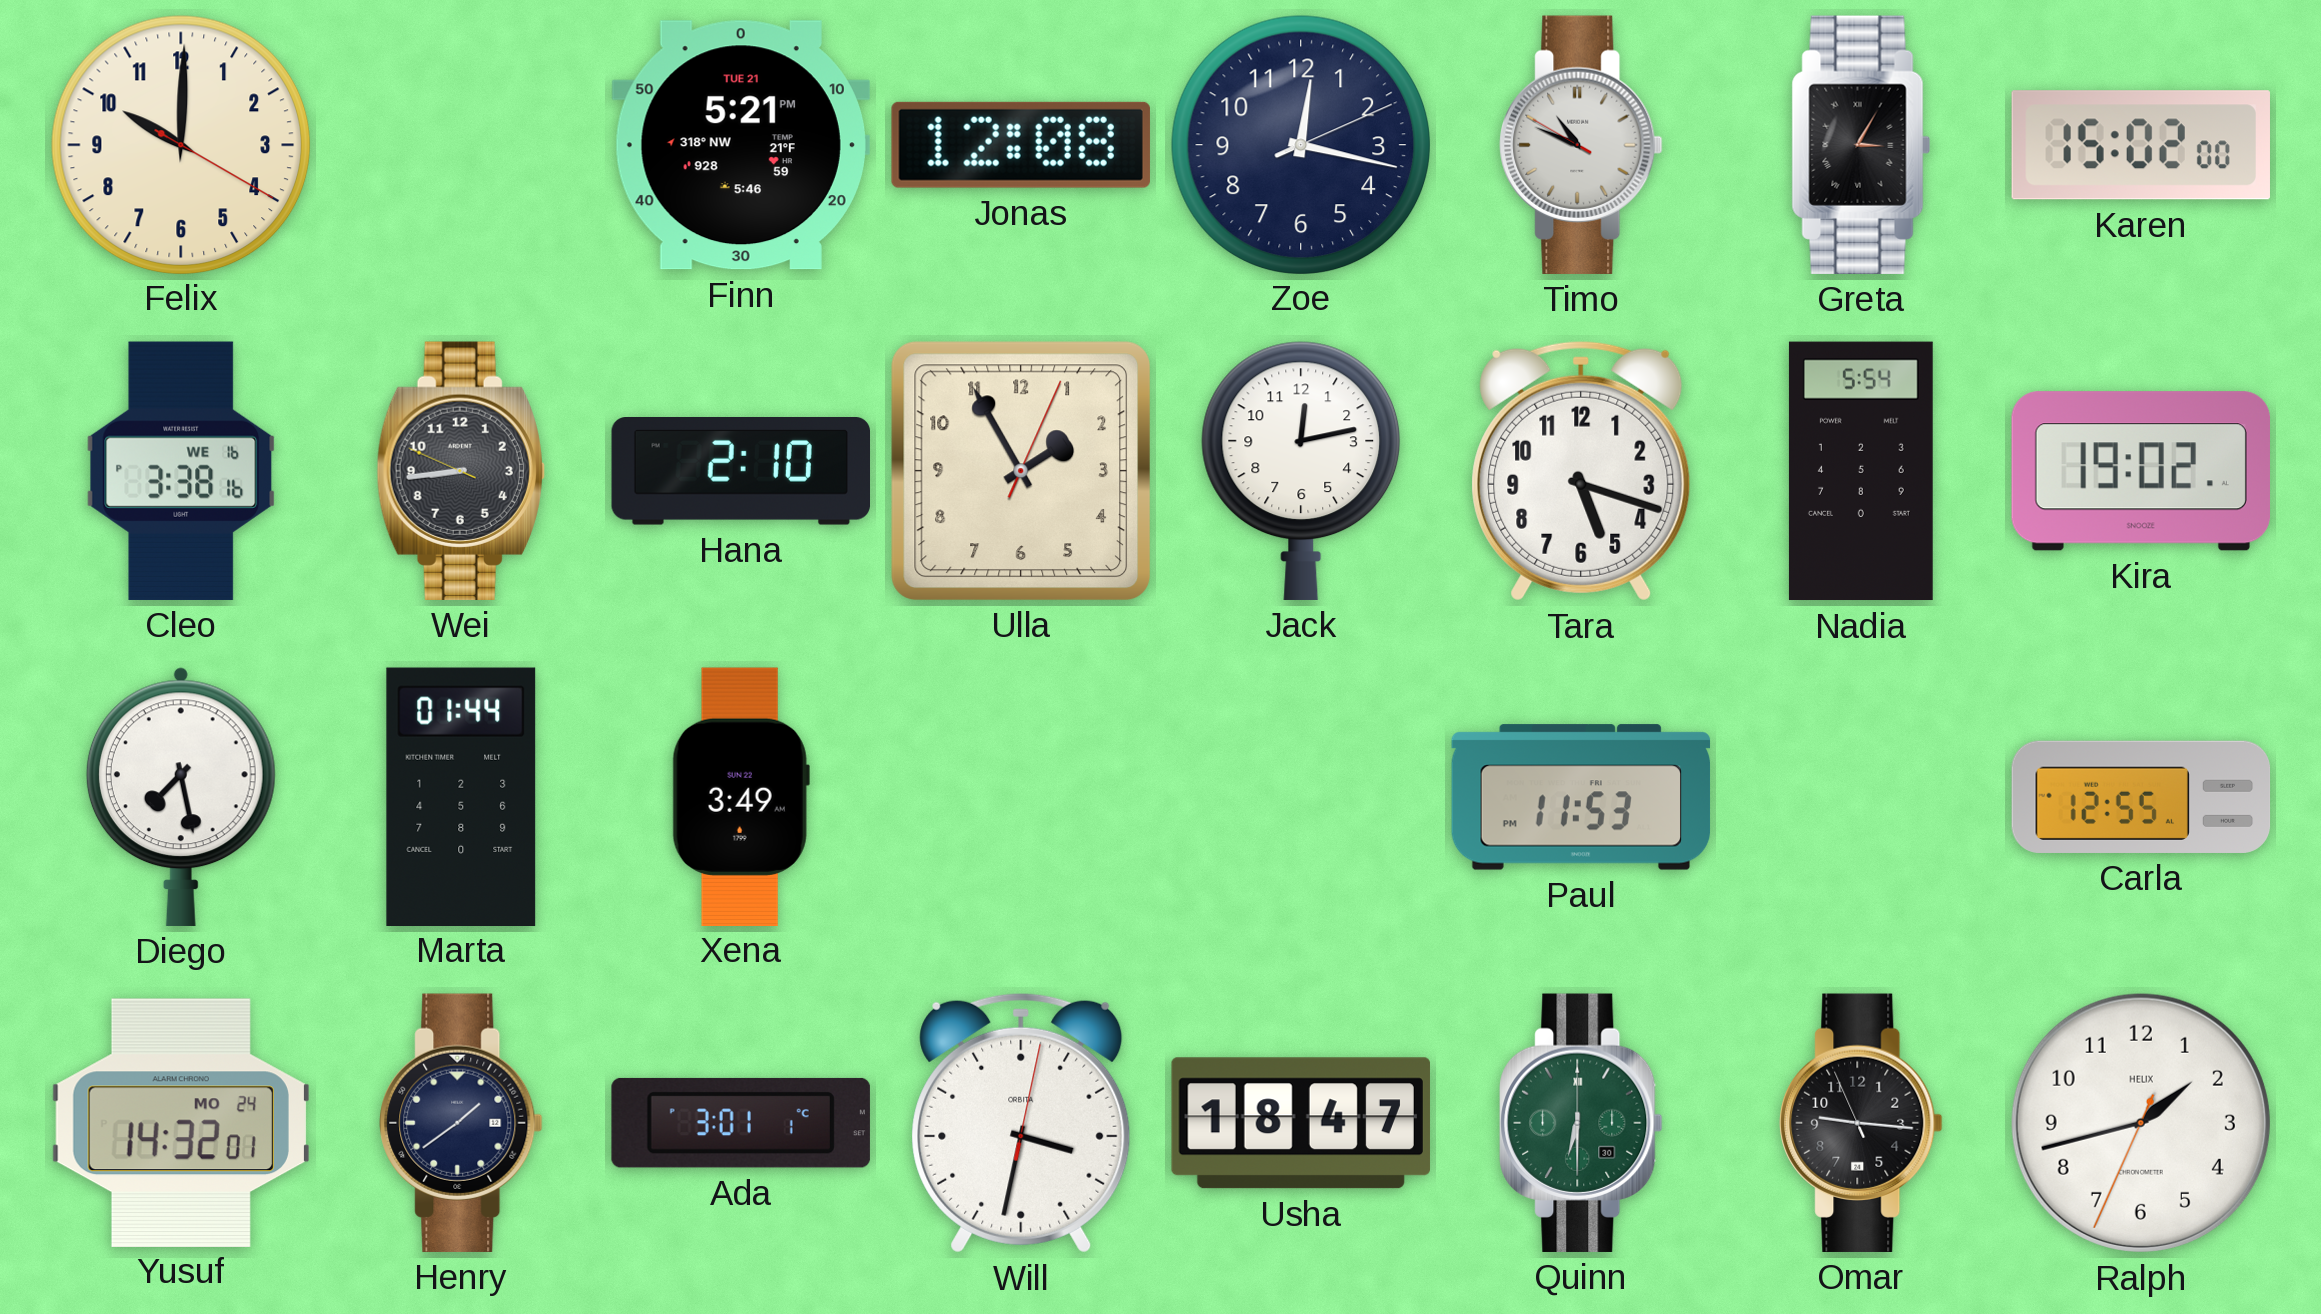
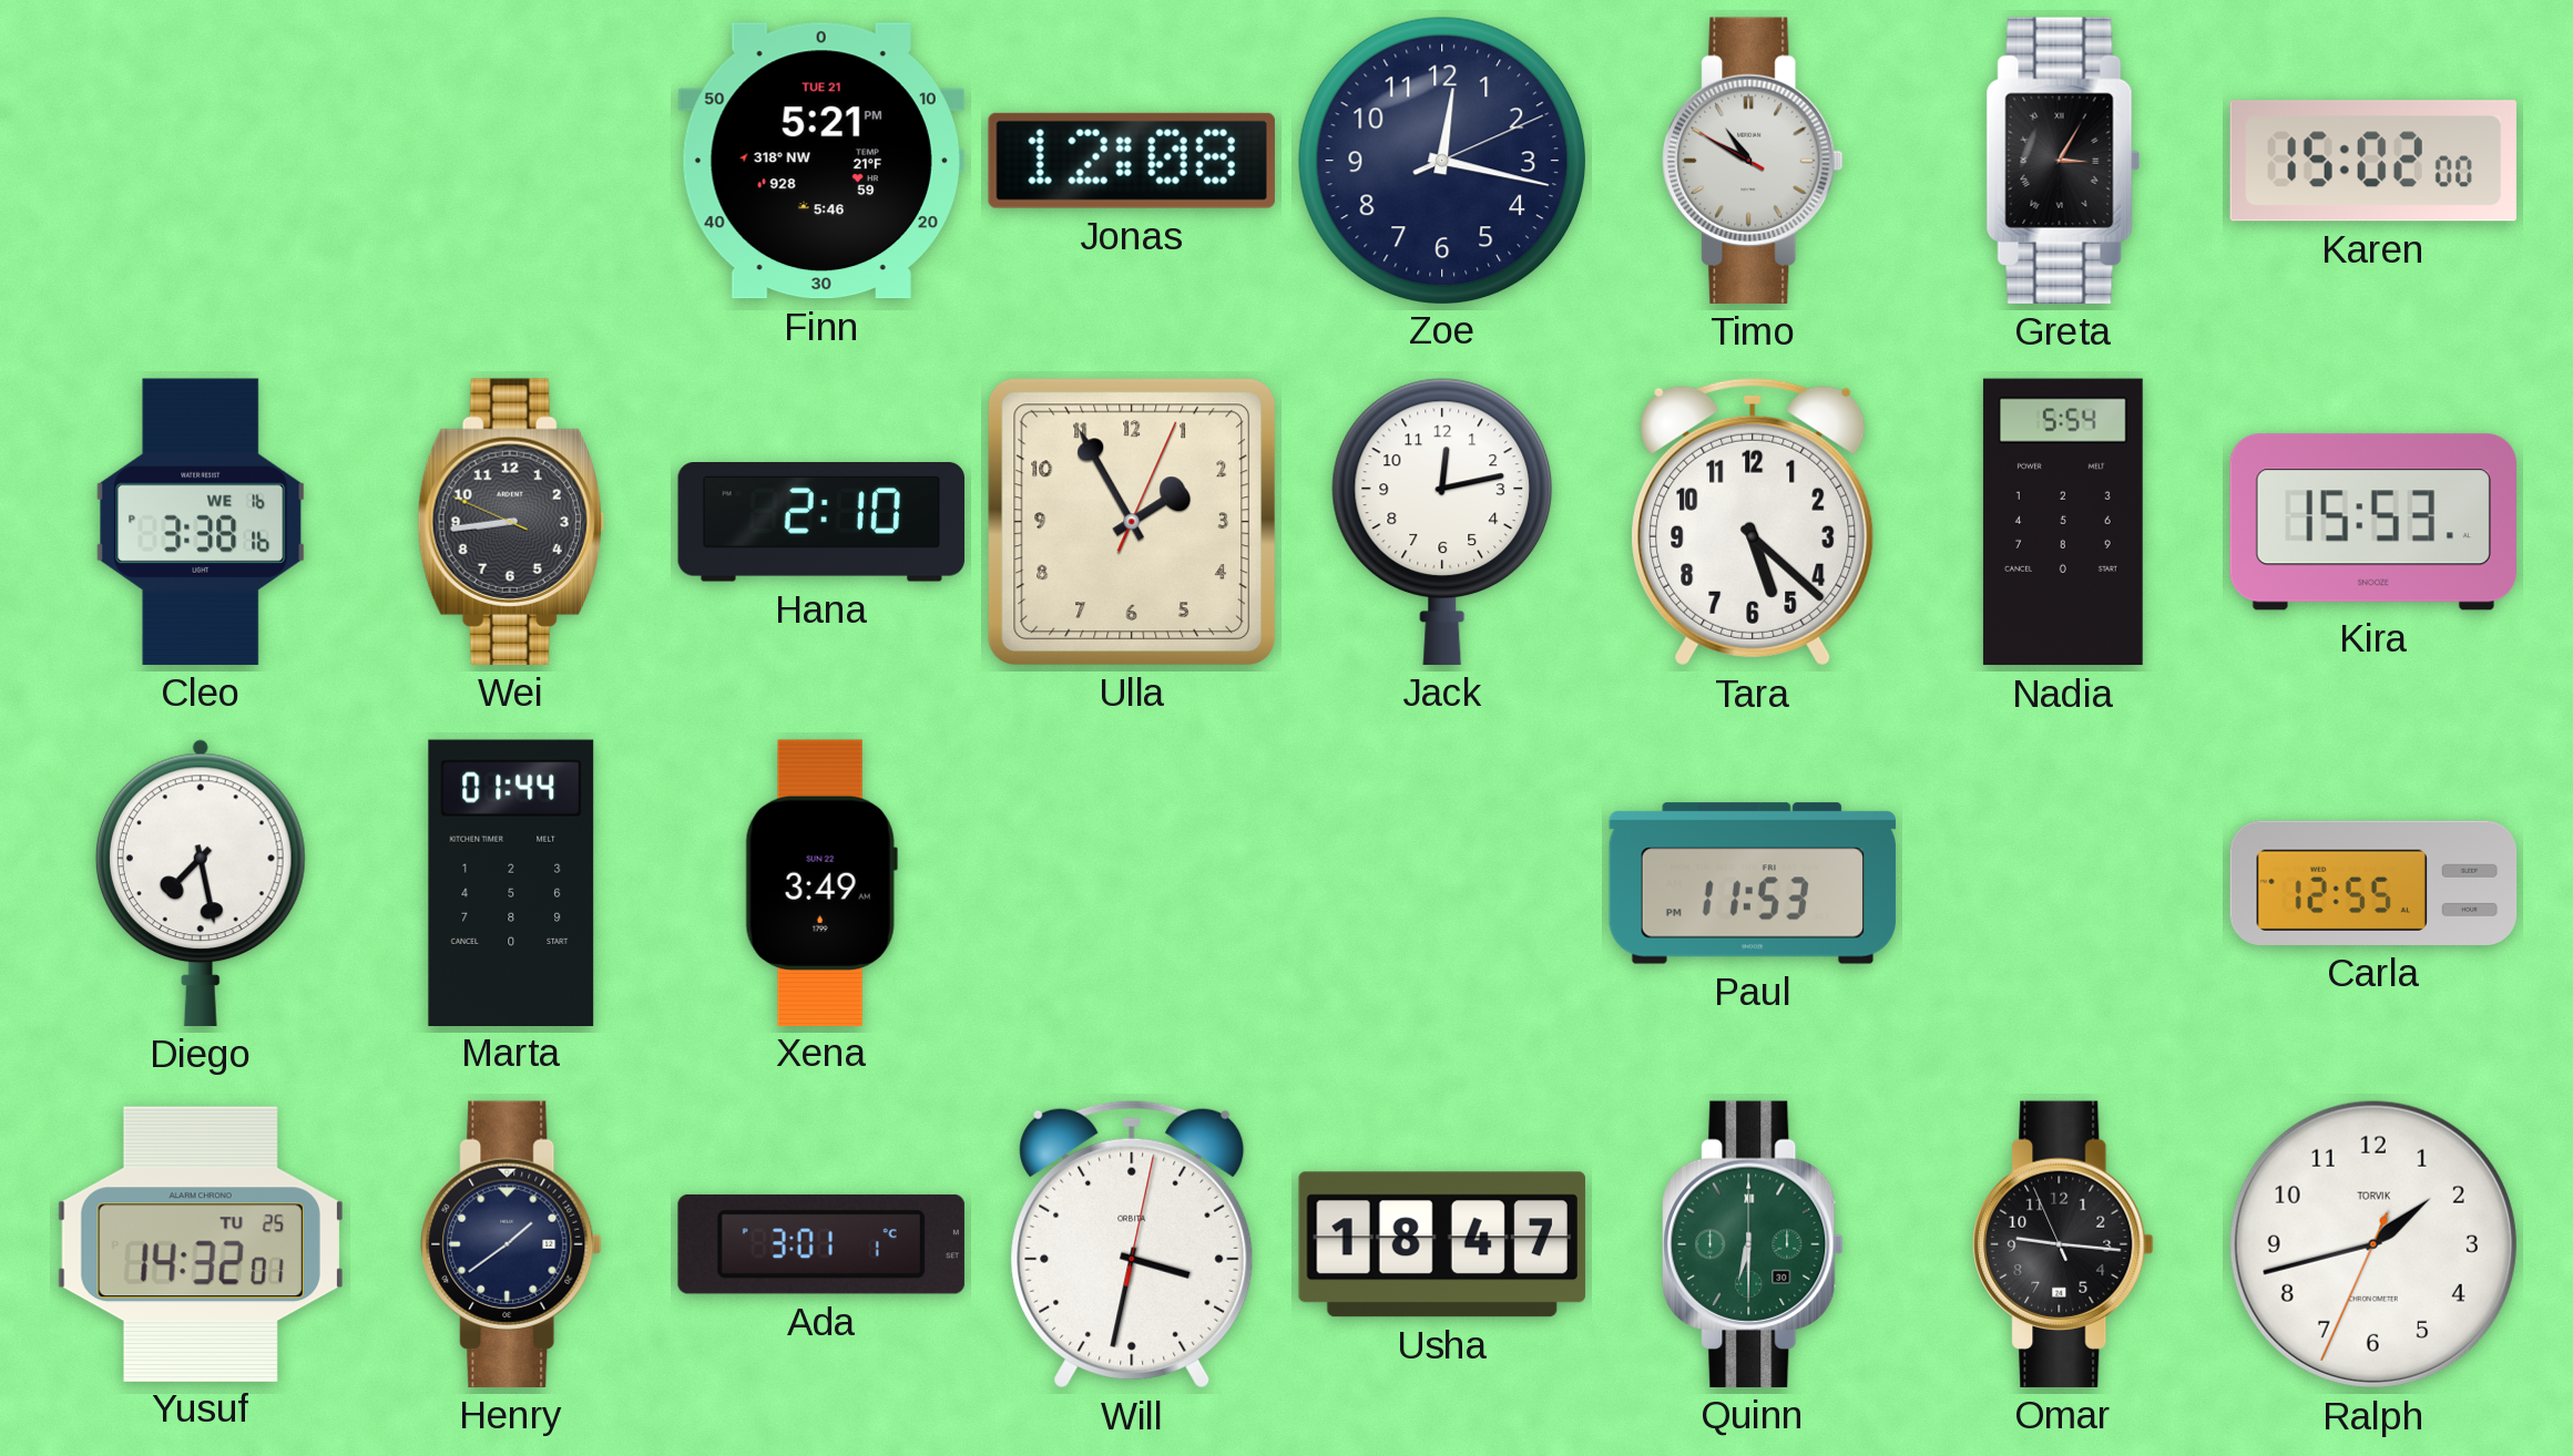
Felix: 10:00 -> none (181, 144)
Timo: 10:48 -> 10:49 (1753, 161)
Tara: 5:18 -> 5:22 (1753, 522)
Kira: 19:02 -> 15:53 (2373, 522)
Yusuf date: MO 24 -> TU 25 (201, 1243)
Ralph brand: HELIX -> TORVIK (2373, 1244)
